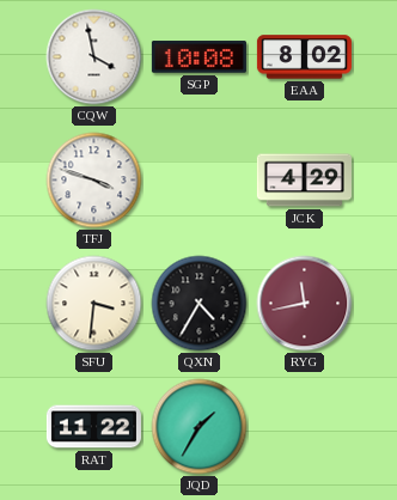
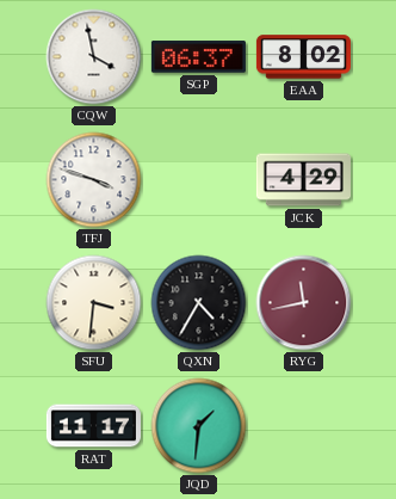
SGP: 10:08 -> 06:37 (198, 57)
RAT: 11:22 -> 11:17 (93, 426)
JQD: 1:35 -> 1:31 (199, 426)
